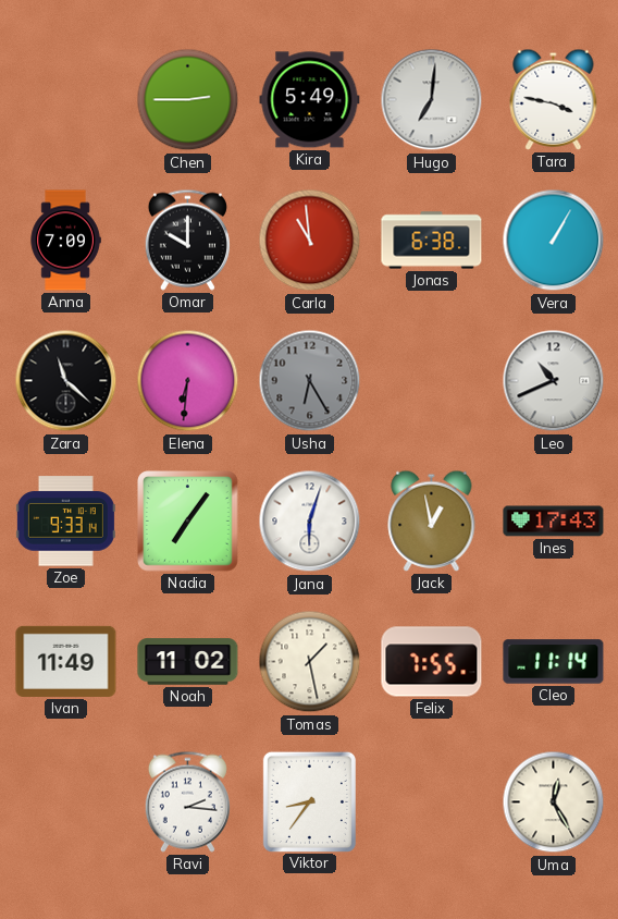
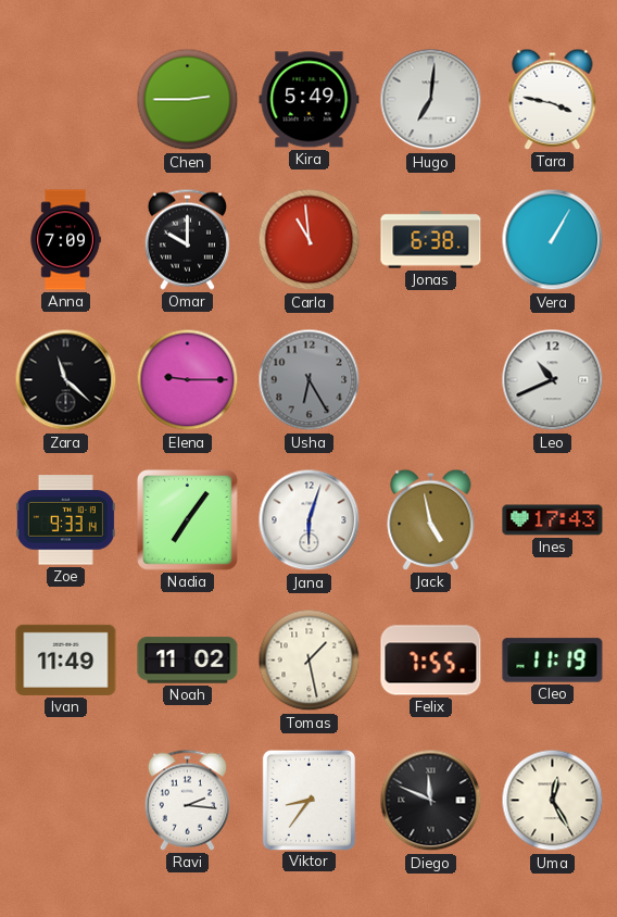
Elena: 6:31 -> 9:15 (188, 380)
Jack: 12:58 -> 4:58 (431, 519)
Cleo: 11:14 -> 11:19 (553, 661)
Diego: none -> 11:49 (431, 801)
